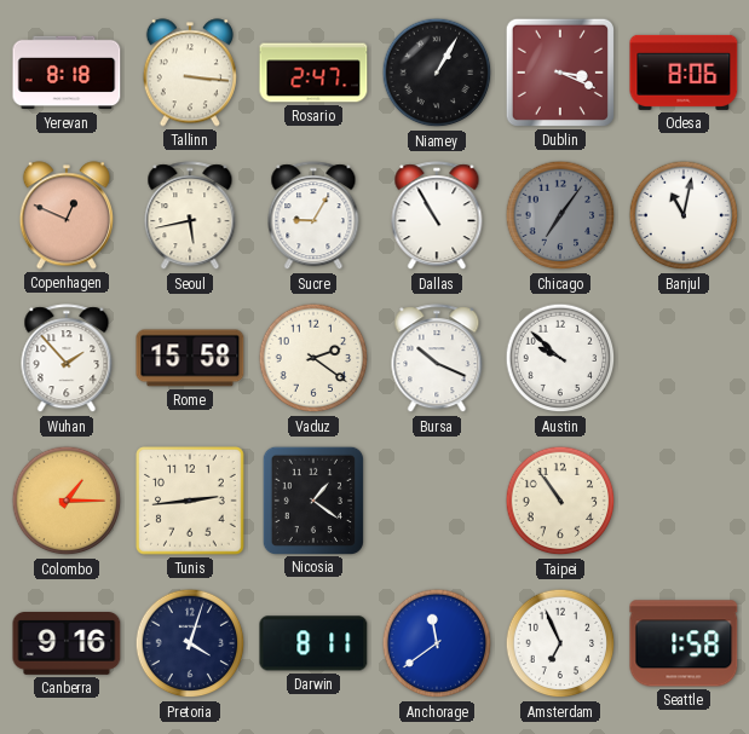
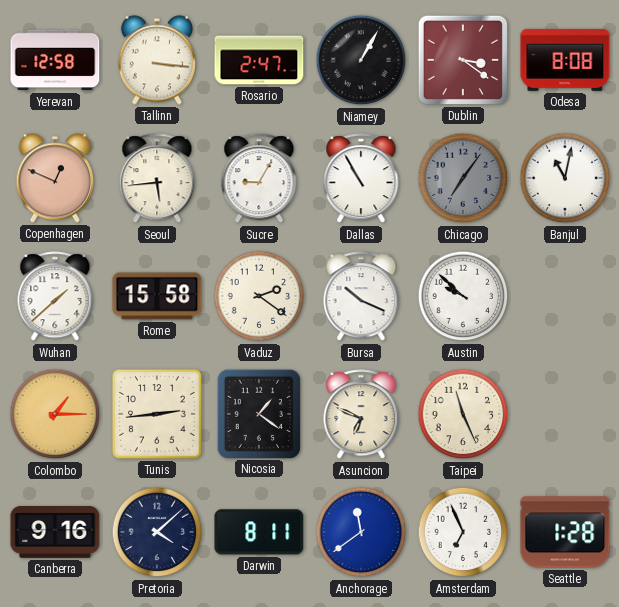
Yerevan: 8:18 -> 12:58 (55, 60)
Dublin: 3:19 -> 3:21 (463, 60)
Odesa: 8:06 -> 8:08 (565, 60)
Seoul: 5:43 -> 5:44 (157, 179)
Wuhan: 1:53 -> 1:38 (55, 297)
Asuncion: none -> 6:49 (361, 415)
Taipei: 10:54 -> 11:26 (463, 414)
Pretoria: 4:03 -> 4:08 (157, 532)
Seattle: 1:58 -> 1:28 (565, 532)
